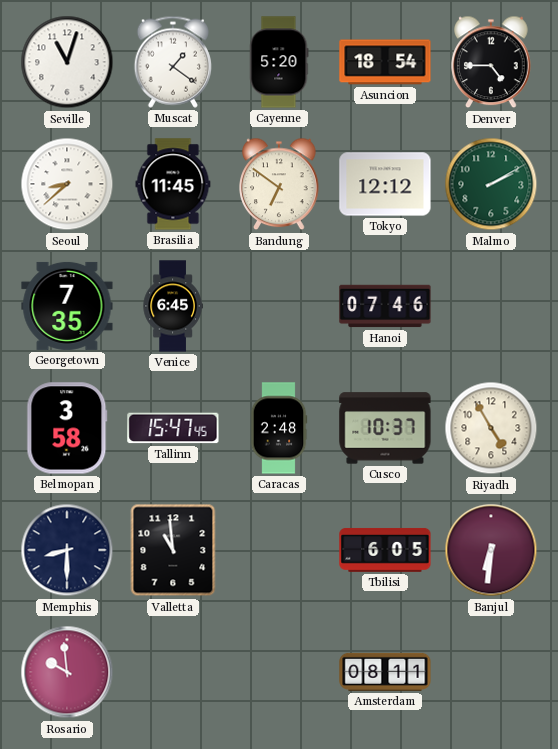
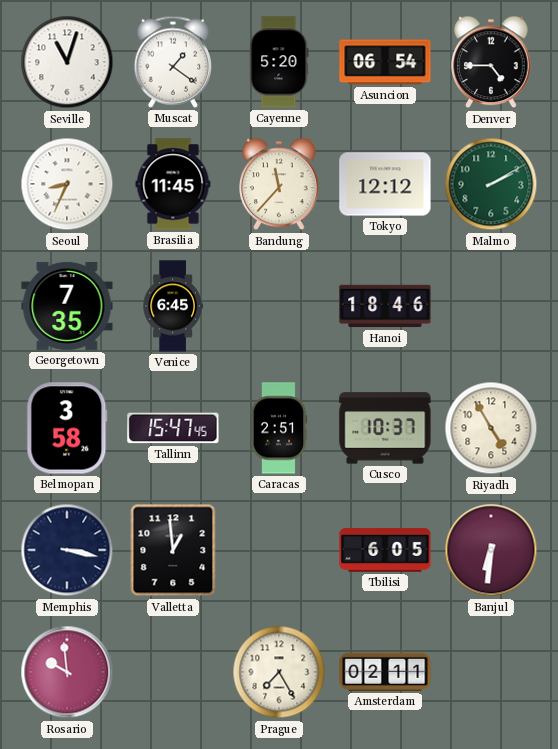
Asuncion: 18:54 -> 06:54 (385, 62)
Seoul: 8:38 -> 8:34 (67, 184)
Bandung: 6:51 -> 11:37 (279, 184)
Hanoi: 07:46 -> 18:46 (385, 306)
Caracas: 2:48 -> 2:51 (279, 428)
Memphis: 8:30 -> 3:17 (67, 550)
Valletta: 10:59 -> 12:59 (173, 550)
Prague: none -> 7:25 (279, 672)
Amsterdam: 08:11 -> 02:11 (385, 672)
